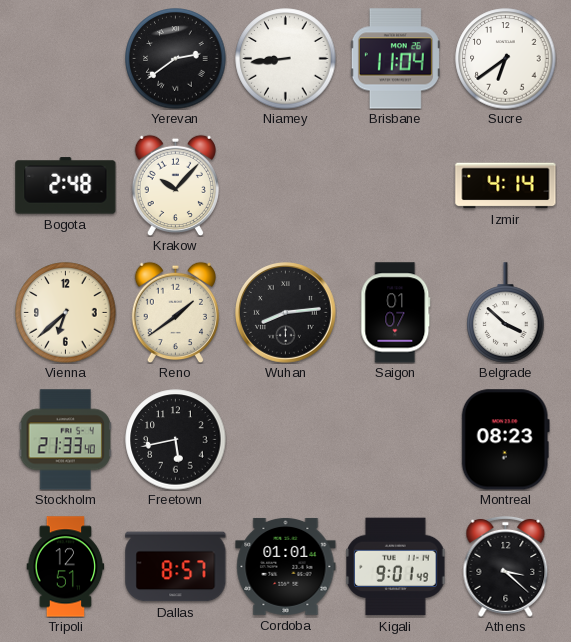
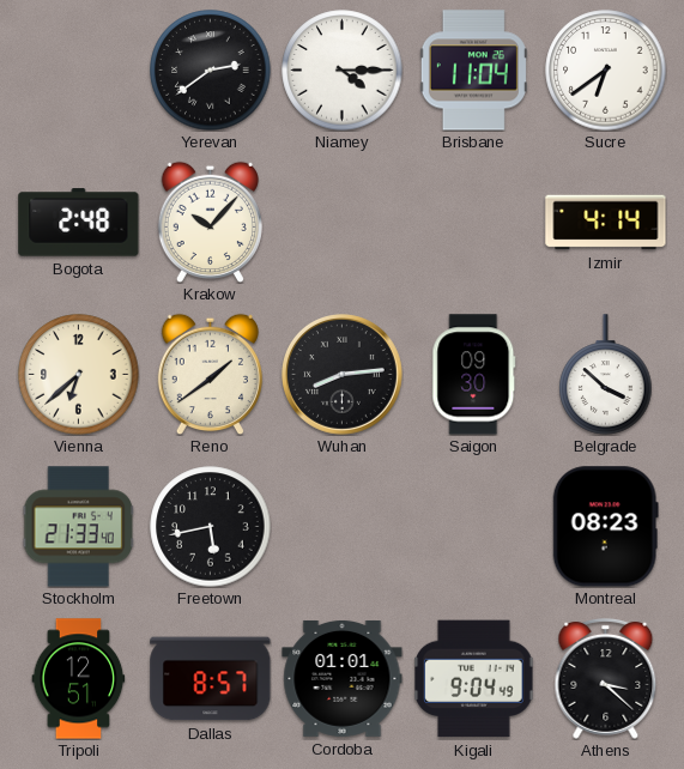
Niamey: 8:44 -> 4:15 (343, 71)
Saigon: 01:07 -> 09:30 (474, 375)
Kigali: 9:01 -> 9:04 (474, 679)
